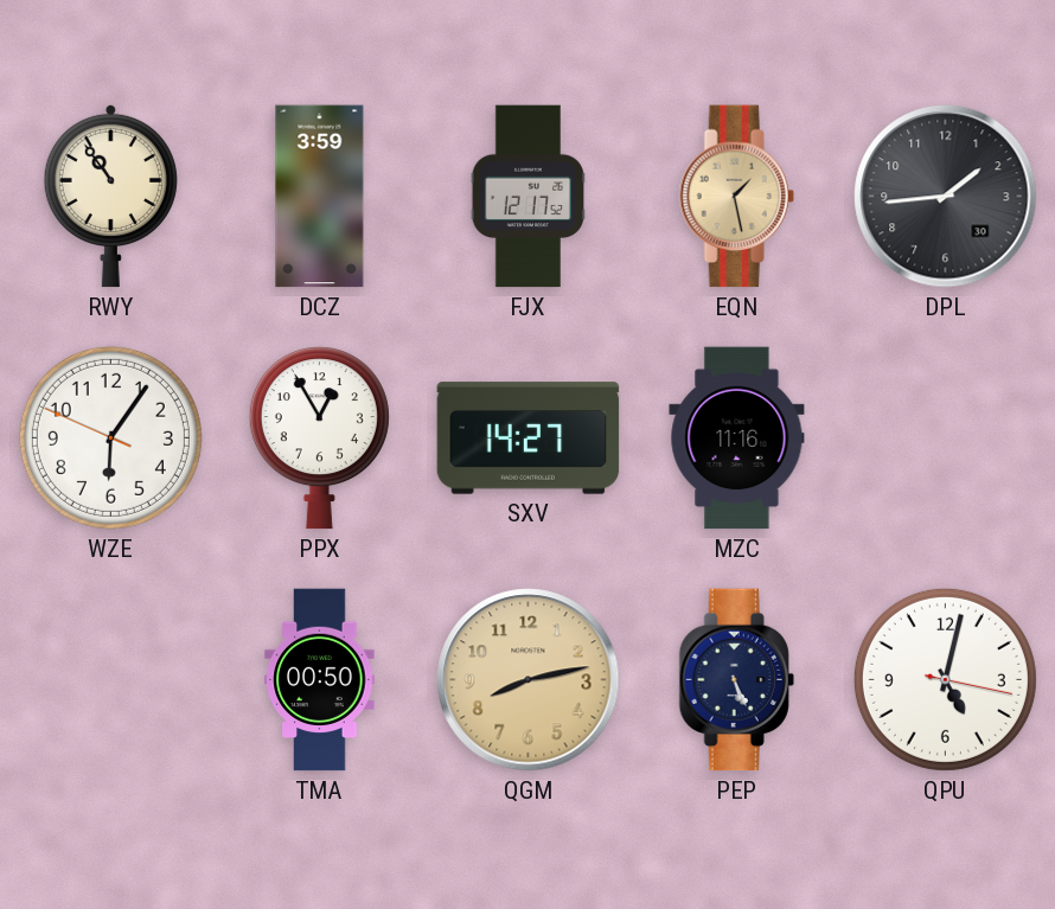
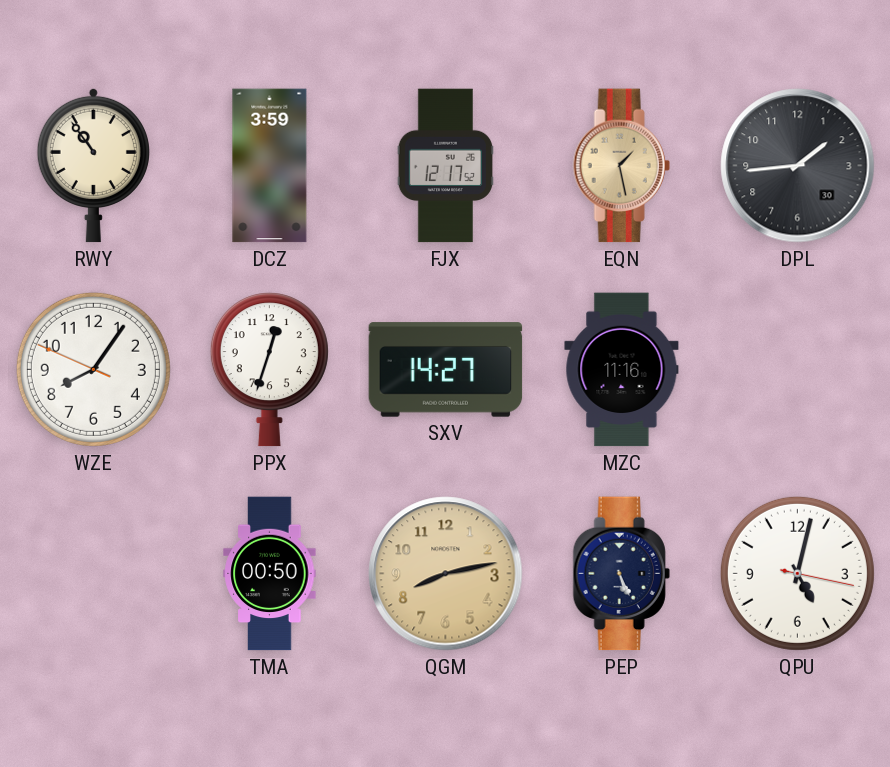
WZE: 6:05 -> 8:05 (93, 369)
PPX: 12:55 -> 12:33 (269, 370)
